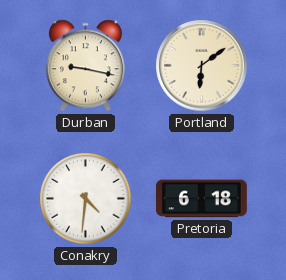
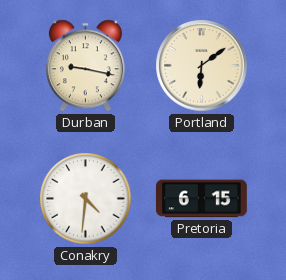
Pretoria: 6:18 -> 6:15 (201, 199)
